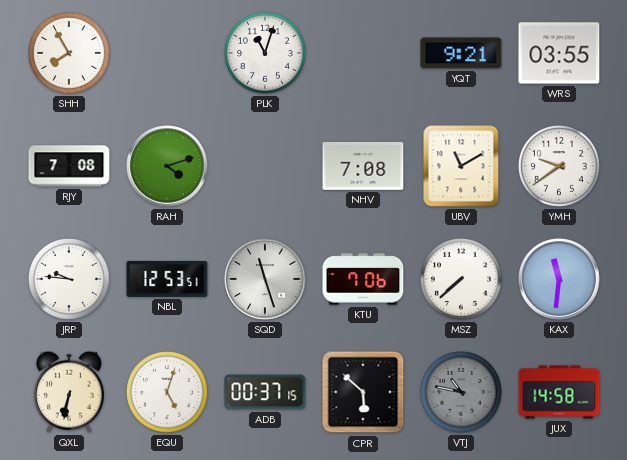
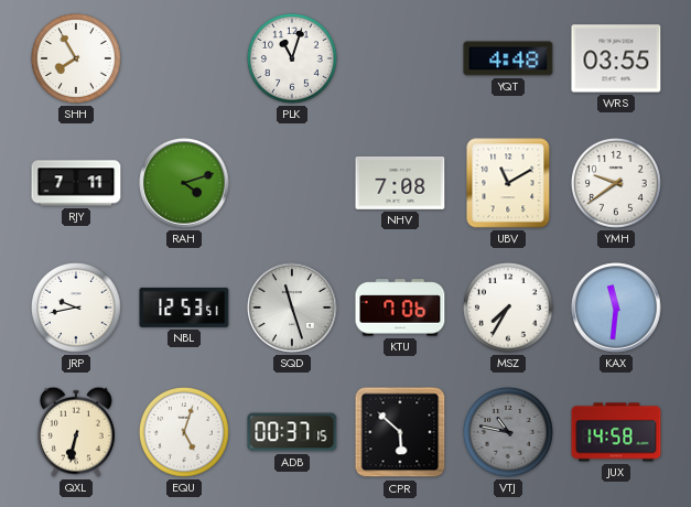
YQT: 9:21 -> 4:48 (508, 58)
RJY: 7:08 -> 7:11 (76, 183)
JRP: 9:46 -> 9:43 (77, 309)
MSZ: 7:38 -> 7:35 (509, 309)
